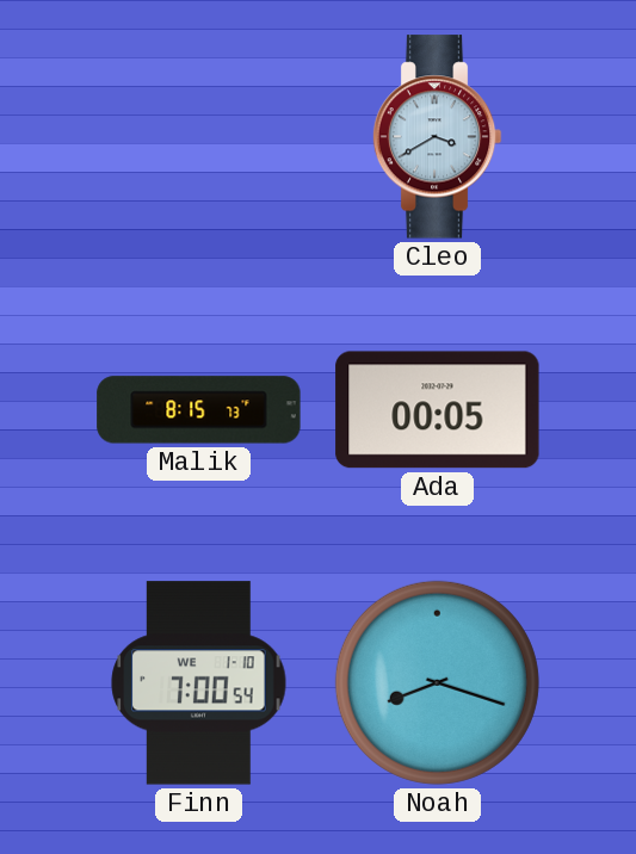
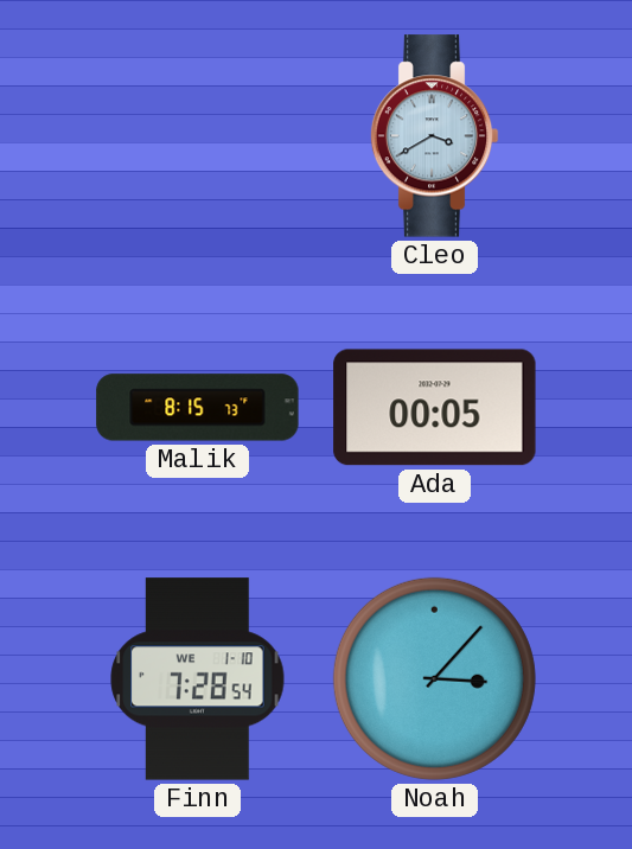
Finn: 7:00 -> 7:28 (198, 679)
Noah: 8:18 -> 3:07 (434, 678)
